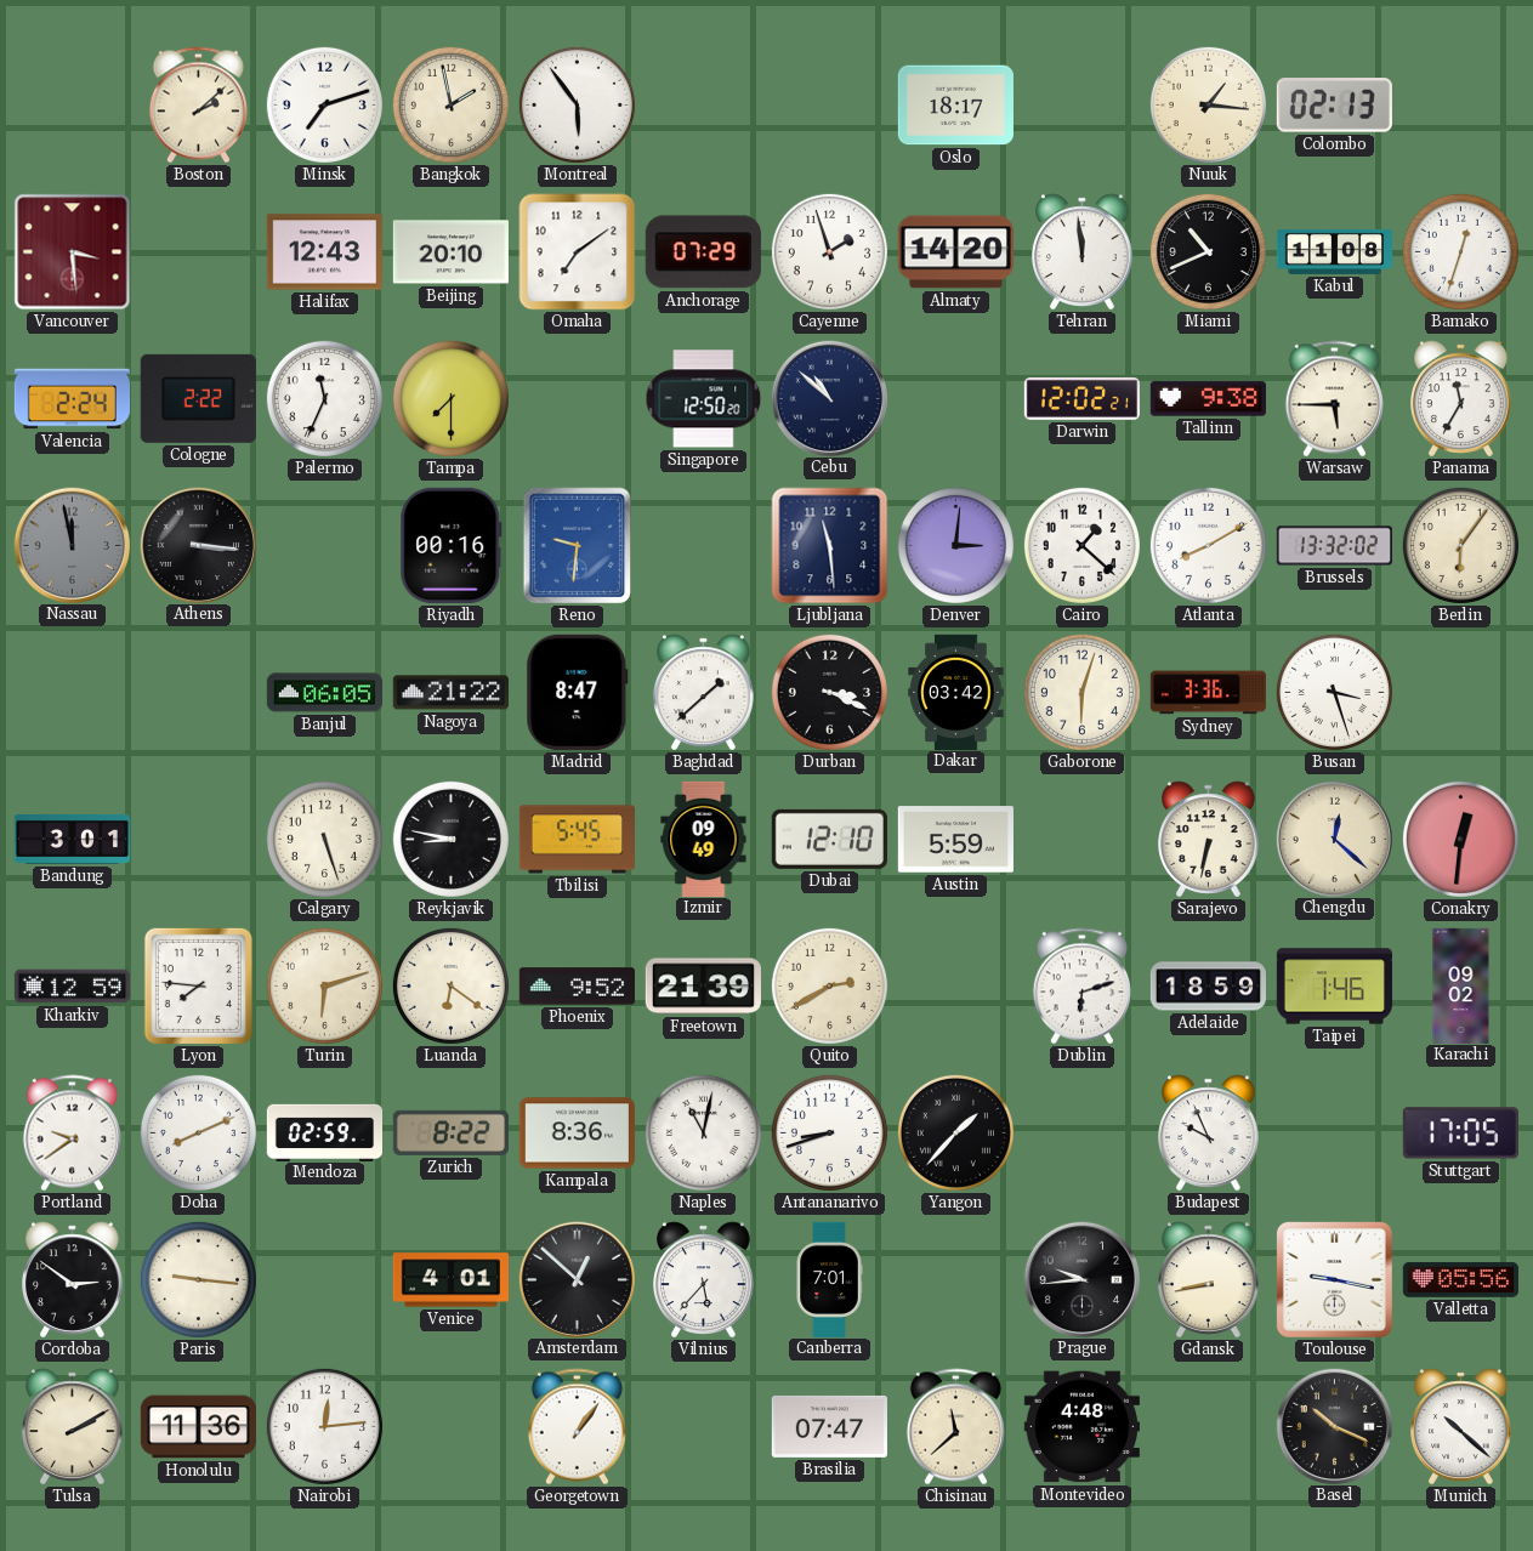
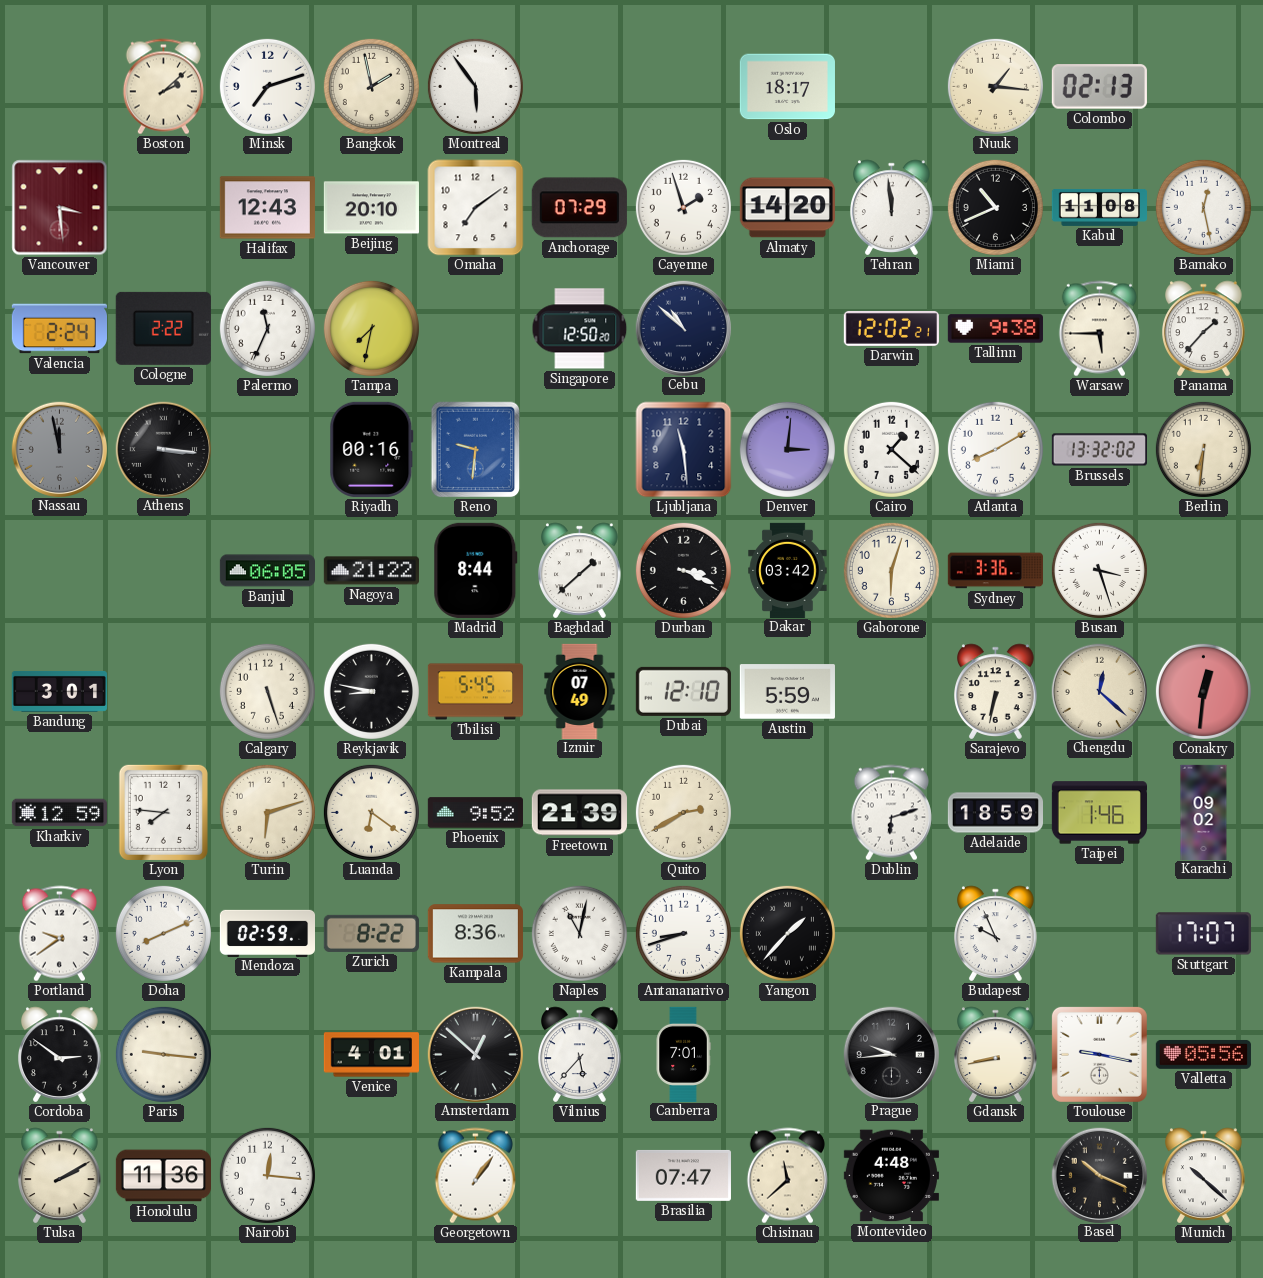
Bamako: 12:33 -> 12:28 (1203, 207)
Tampa: 7:30 -> 7:32 (371, 328)
Panama: 11:35 -> 1:37 (1204, 329)
Berlin: 6:06 -> 6:31 (1203, 449)
Madrid: 8:47 -> 8:44 (476, 570)
Izmir: 09:49 -> 07:49 (580, 691)
Stuttgart: 17:05 -> 17:07 (1203, 934)
Nairobi: 12:14 -> 12:16 (267, 1175)
